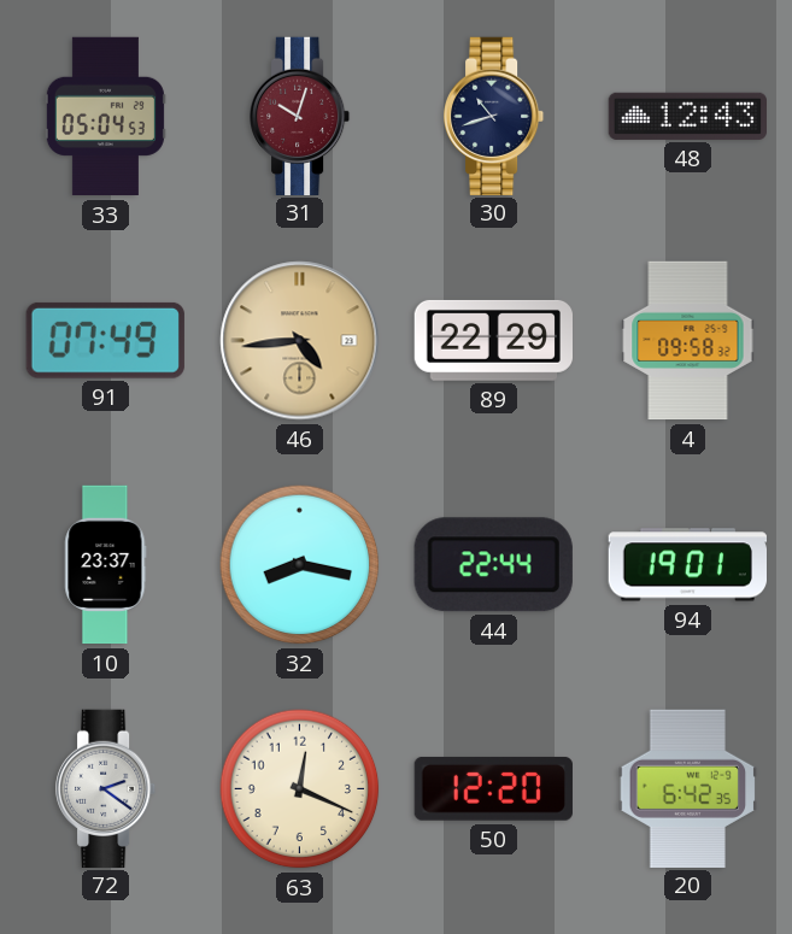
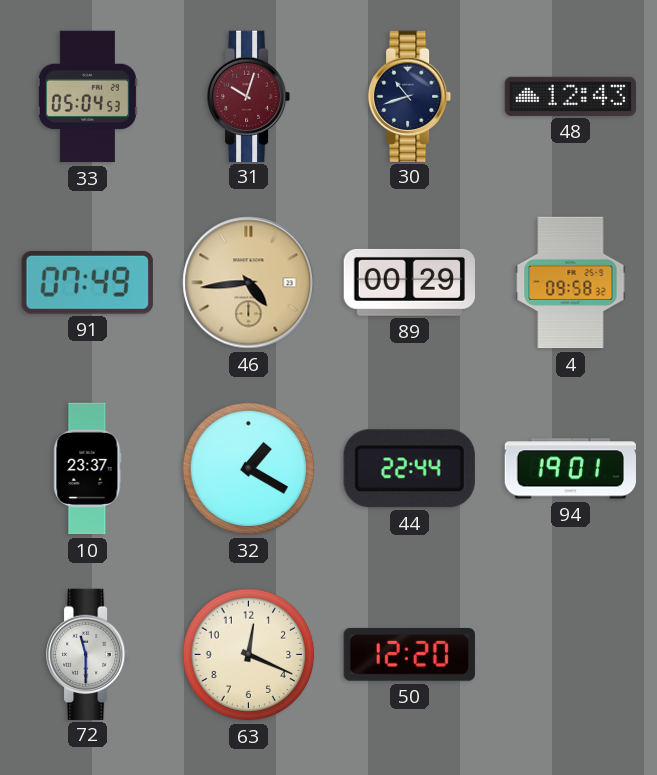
89: 22:29 -> 00:29 (409, 282)
32: 8:17 -> 1:20 (249, 469)
72: 2:21 -> 11:30 (89, 654)
20: 6:42 -> none (688, 788)
